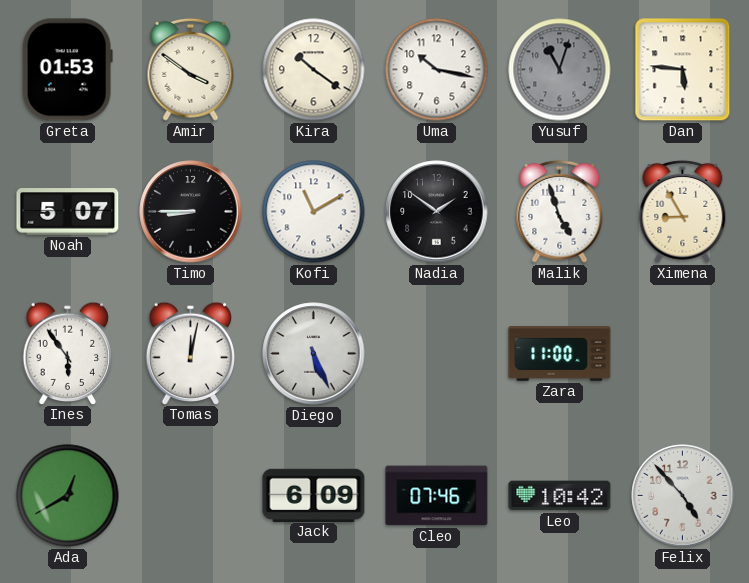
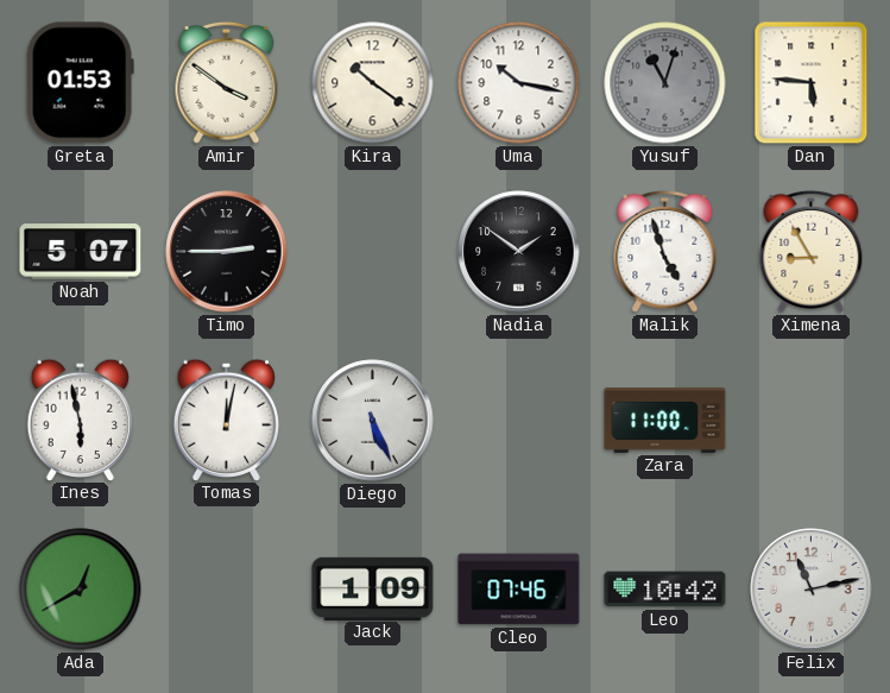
Timo: 8:45 -> 2:45 (227, 252)
Kofi: 11:10 -> none (314, 212)
Ines: 5:54 -> 5:58 (80, 420)
Jack: 6:09 -> 1:09 (373, 588)
Felix: 4:53 -> 11:13 (812, 590)
